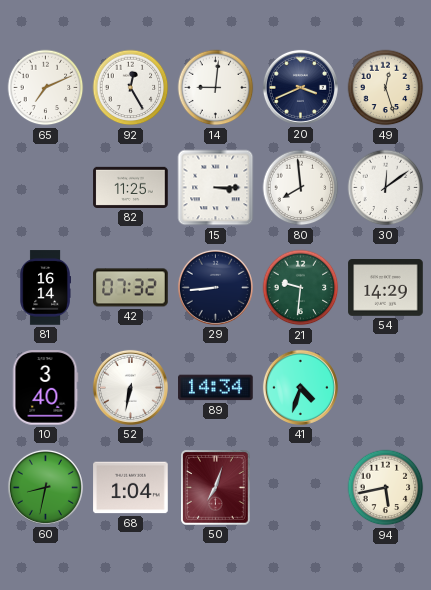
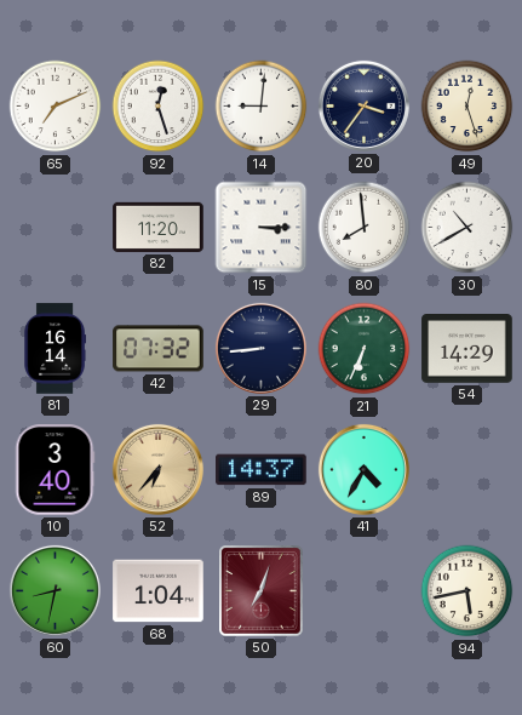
92: 12:25 -> 12:27 (159, 107)
20: 3:41 -> 3:36 (363, 105)
82: 11:25 -> 11:20 (159, 227)
30: 12:09 -> 10:40 (467, 228)
21: 9:31 -> 6:34 (365, 349)
52: 6:32 -> 6:37 (157, 469)
52 dial: white -> champagne (157, 469)
89: 14:34 -> 14:37 (262, 470)
41: 4:33 -> 4:35 (363, 469)
